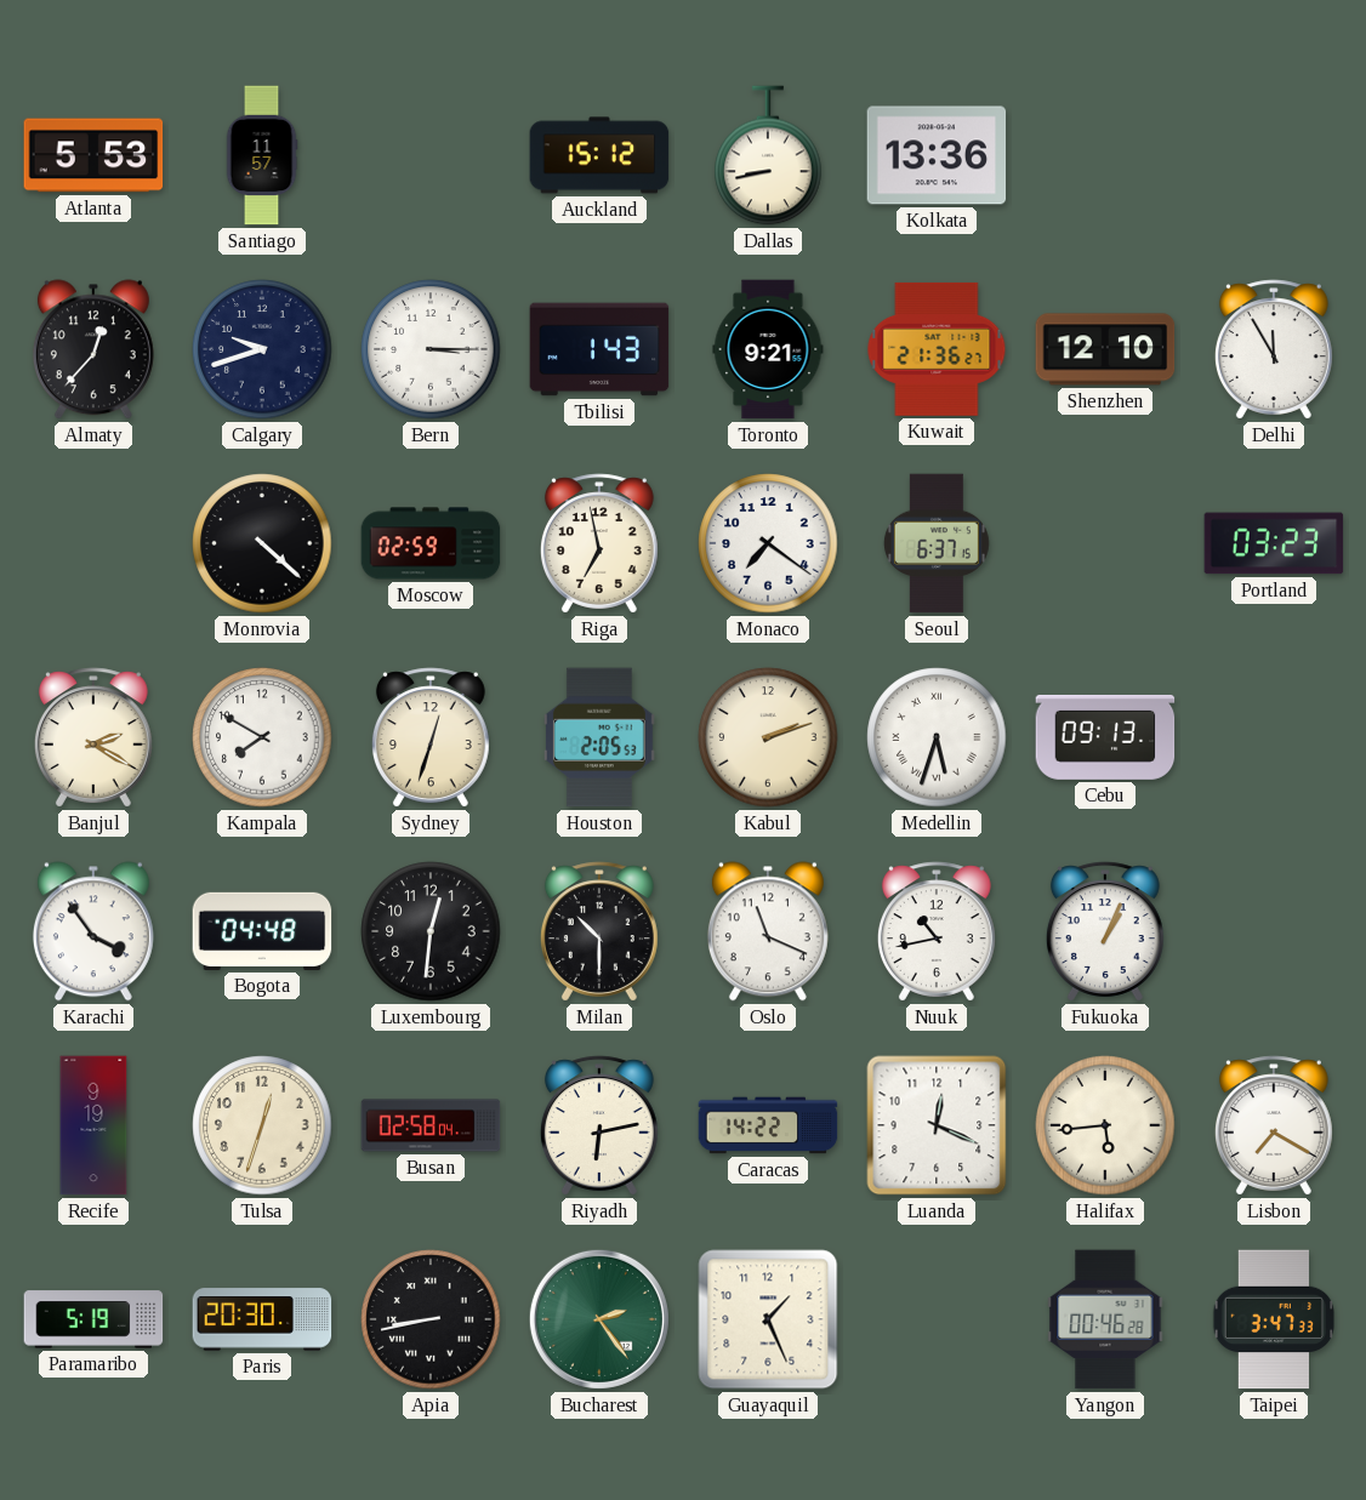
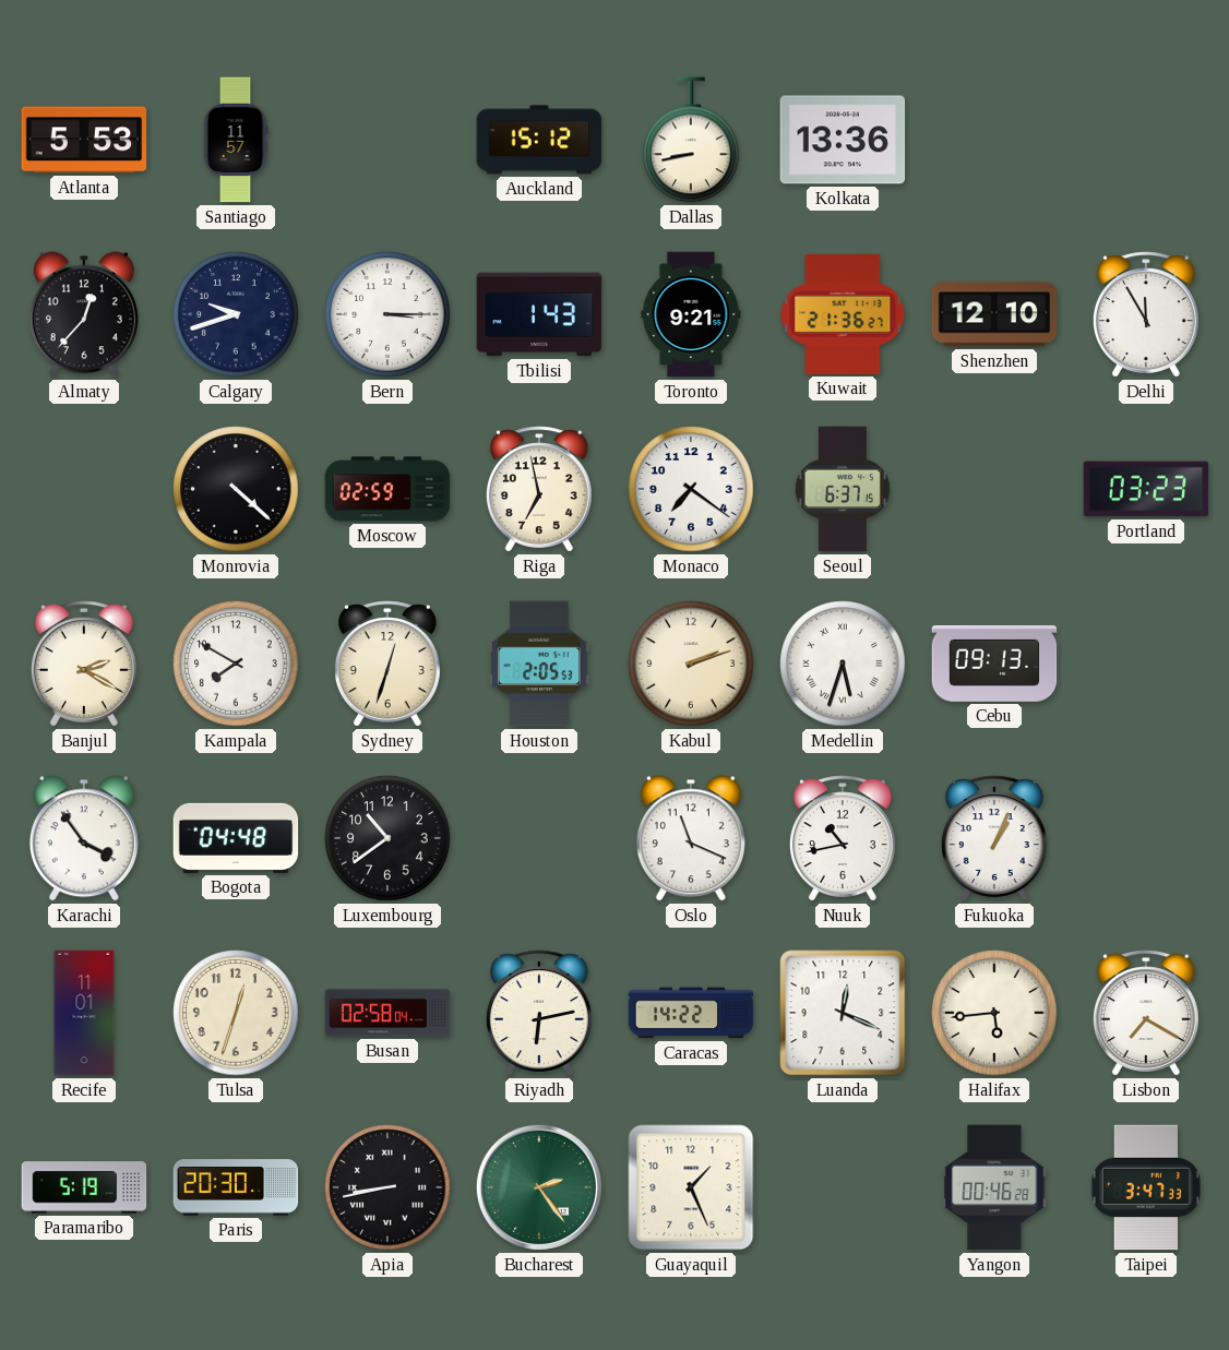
Luxembourg: 12:31 -> 10:39 (387, 838)
Milan: 10:30 -> none (599, 931)
Recife: 9:19 -> 11:01 (84, 1013)
